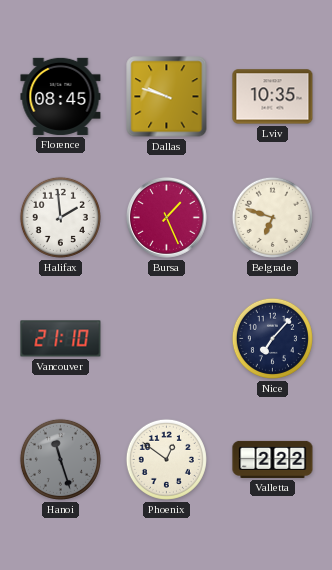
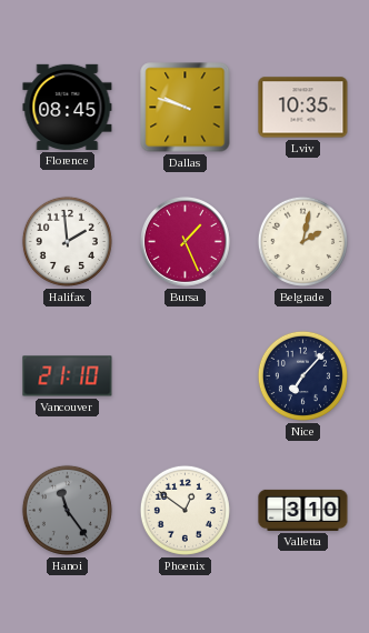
Belgrade: 6:48 -> 2:02 (302, 241)
Hanoi: 11:27 -> 11:24 (67, 510)
Valletta: 2:22 -> 3:10 (303, 510)
